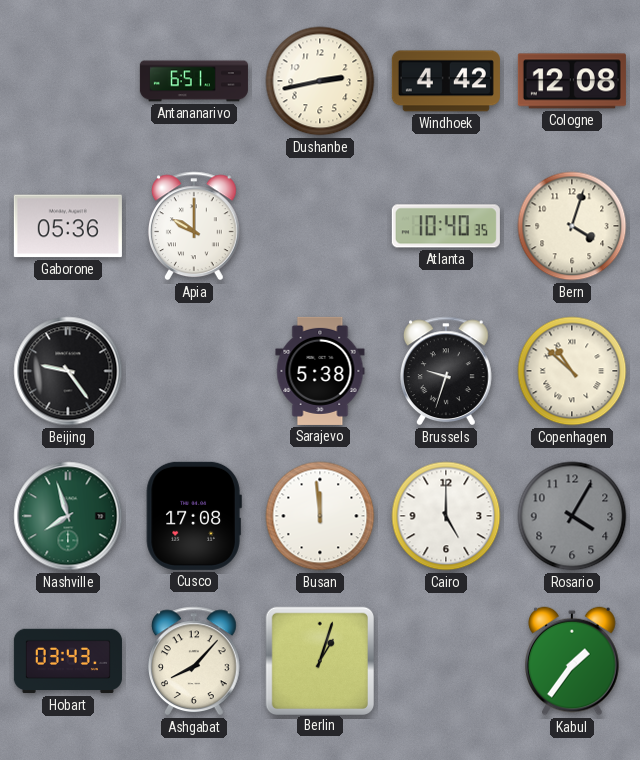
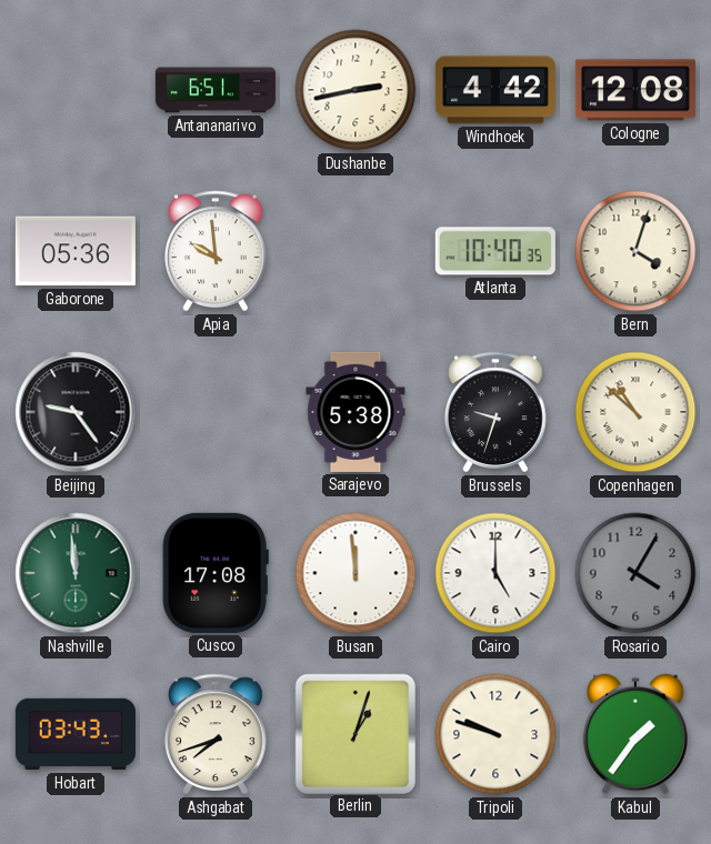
Apia: 10:00 -> 9:59 (217, 251)
Nashville: 7:57 -> 11:59 (76, 573)
Ashgabat: 8:07 -> 7:42 (217, 734)
Tripoli: none -> 9:48 (495, 734)
